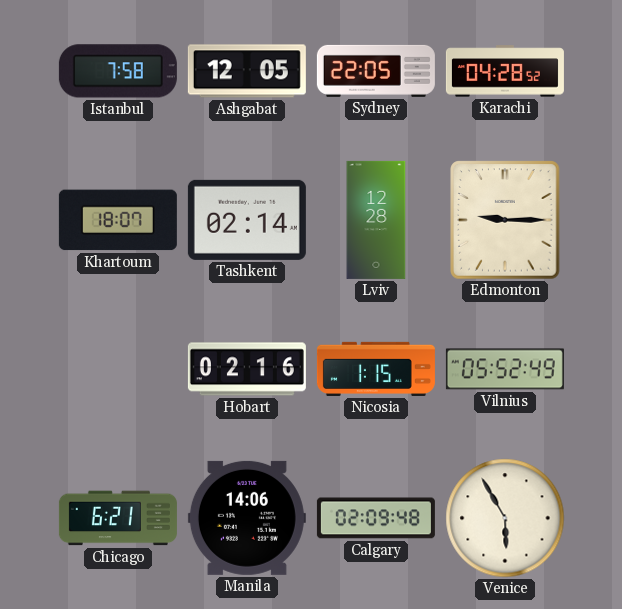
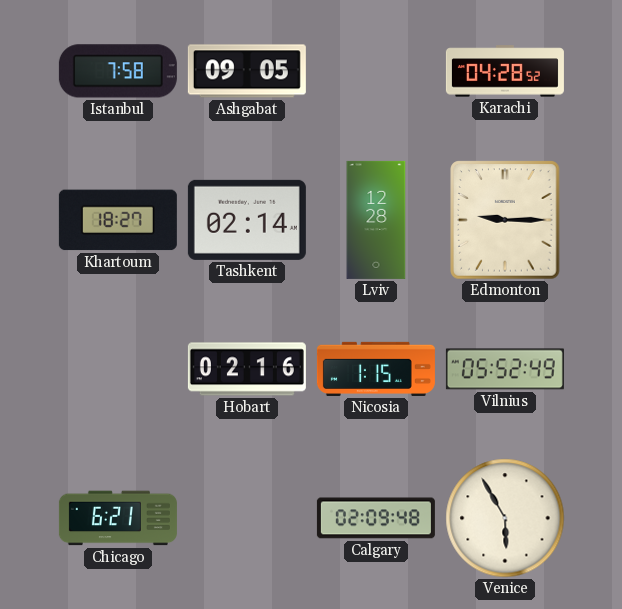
Ashgabat: 12:05 -> 09:05 (247, 71)
Sydney: 22:05 -> none (376, 71)
Khartoum: 18:07 -> 18:27 (118, 220)
Manila: 14:06 -> none (247, 518)
